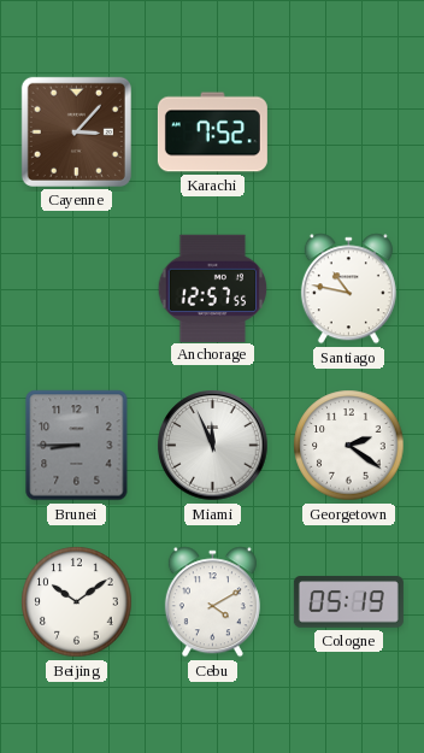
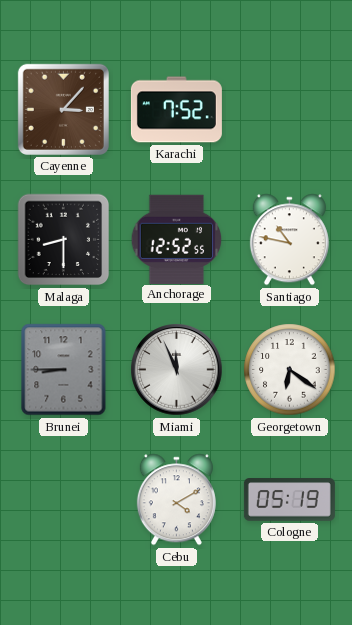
Malaga: none -> 8:30 (64, 240)
Anchorage: 12:57 -> 12:52 (177, 239)
Georgetown: 2:21 -> 6:21 (290, 370)
Beijing: 10:09 -> none (77, 602)
